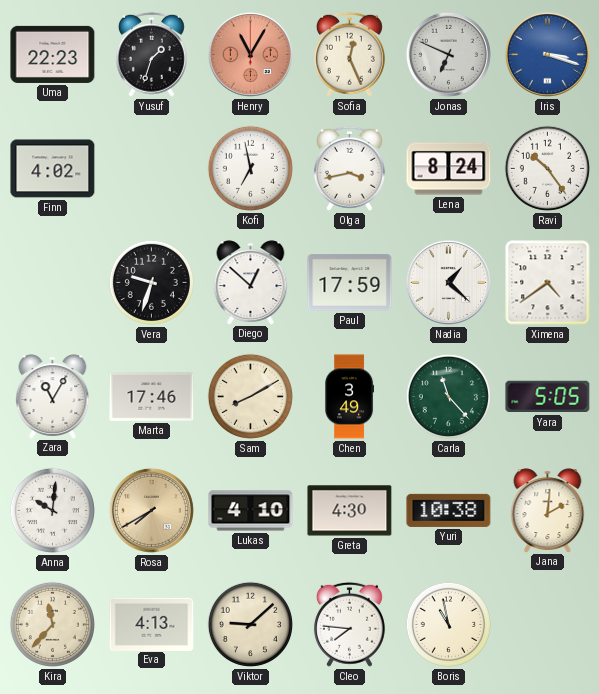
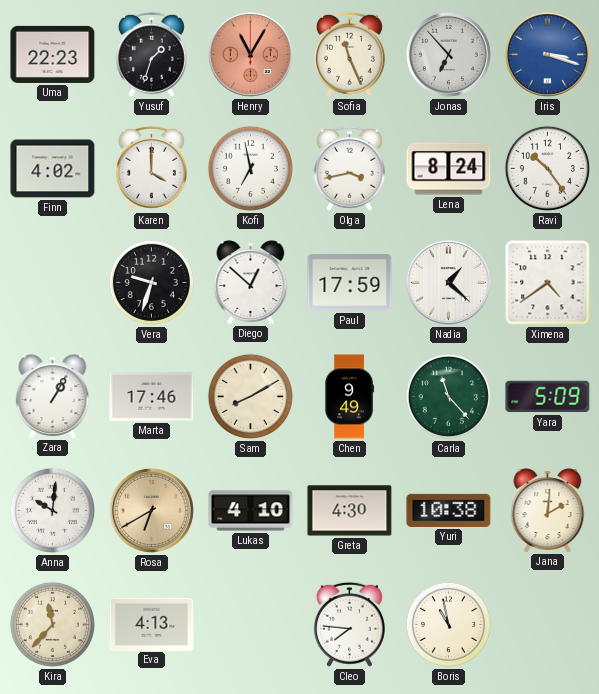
Sofia: 12:26 -> 11:26 (349, 54)
Jonas: 6:49 -> 6:53 (448, 54)
Karen: none -> 4:00 (151, 168)
Zara: 11:05 -> 1:05 (53, 396)
Chen: 3:49 -> 9:49 (350, 397)
Yara: 5:05 -> 5:09 (548, 397)
Rosa: 7:40 -> 6:40 (151, 510)
Viktor: 9:08 -> none (250, 624)
